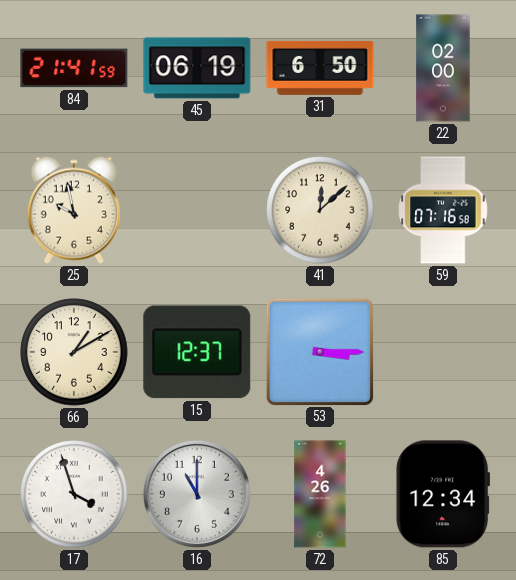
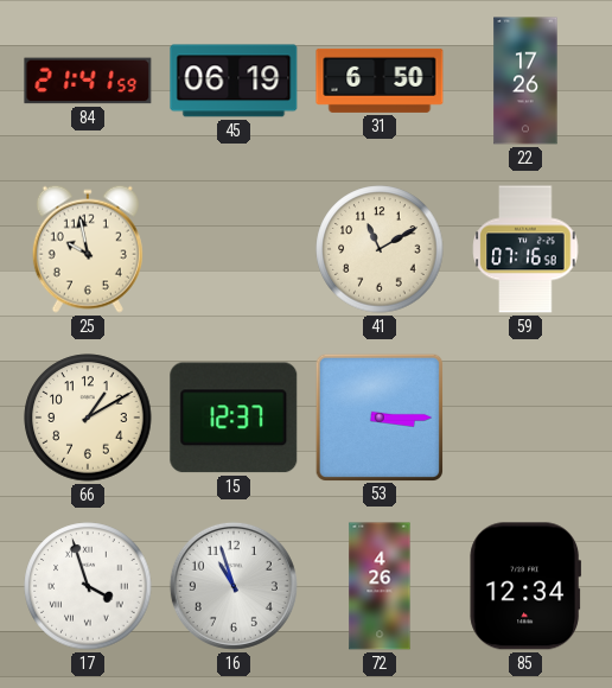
22: 02:00 -> 17:26 (525, 81)
41: 12:08 -> 11:10 (380, 249)
16: 11:00 -> 10:57 (234, 586)
